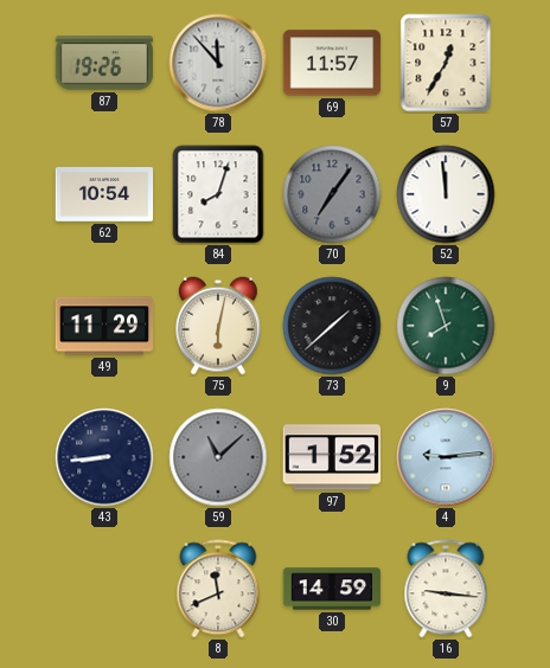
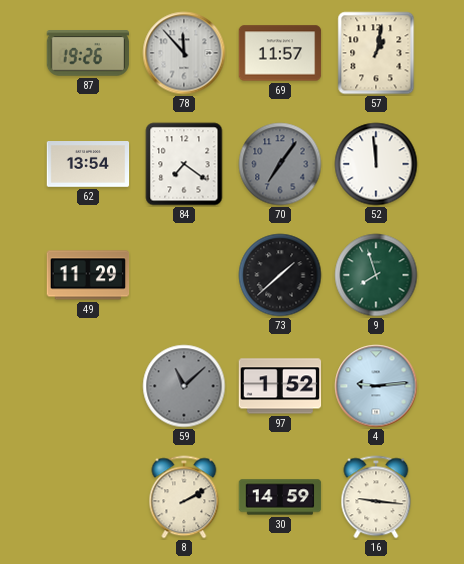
57: 12:35 -> 1:02 (376, 53)
62: 10:54 -> 13:54 (88, 165)
84: 8:03 -> 7:21 (184, 164)
75: 6:02 -> none (219, 326)
43: 8:44 -> none (104, 457)
8: 11:41 -> 2:10 (184, 497)
